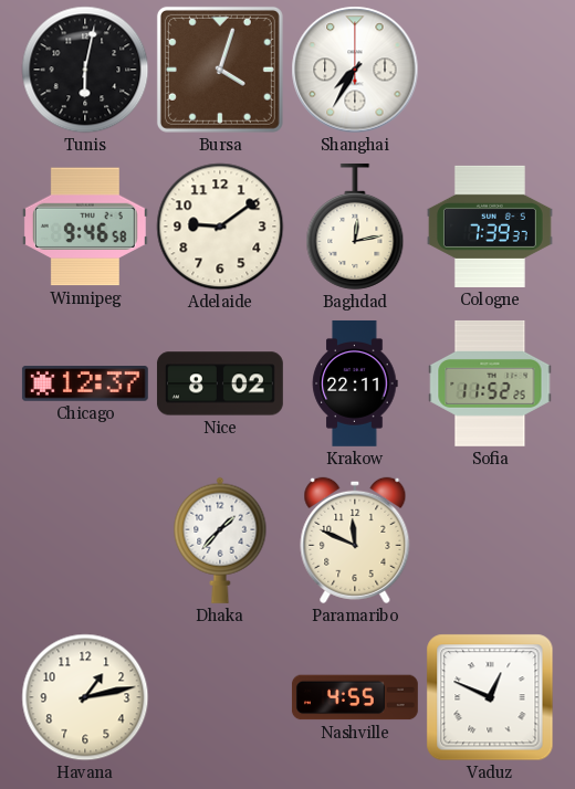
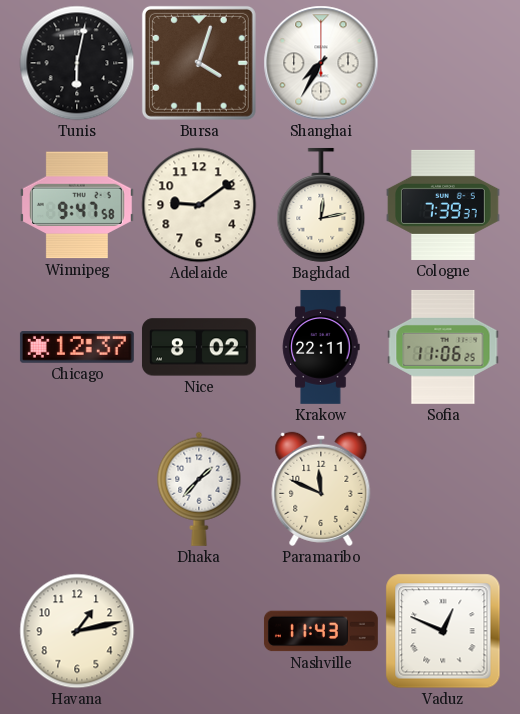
Winnipeg: 9:46 -> 9:47 (77, 205)
Sofia: 11:52 -> 11:06 (443, 347)
Nashville: 4:55 -> 11:43 (321, 631)
